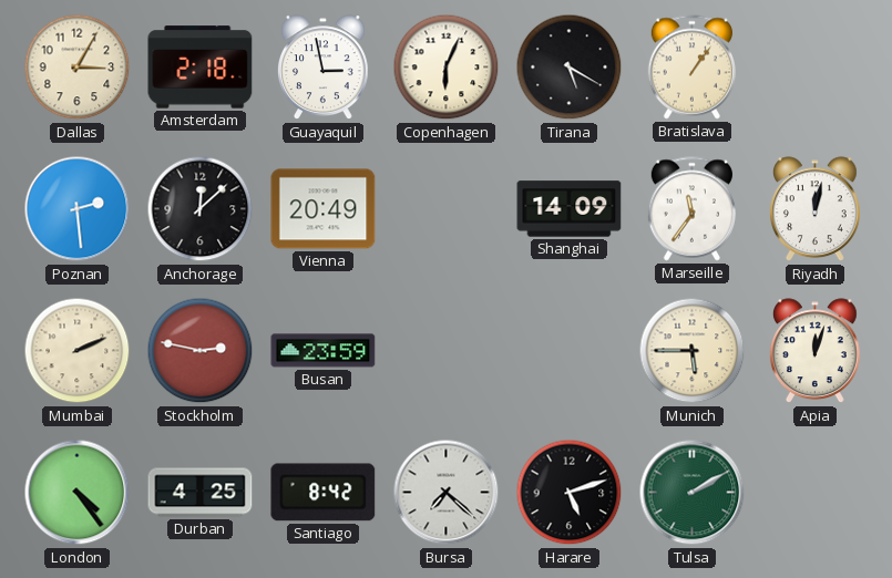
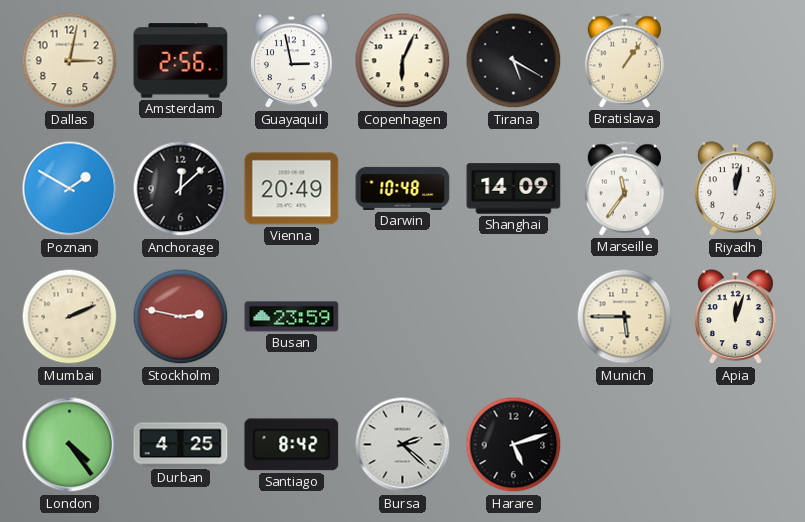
Dallas: 3:05 -> 3:02 (70, 61)
Amsterdam: 2:18 -> 2:56 (181, 61)
Poznan: 2:29 -> 1:50 (70, 189)
Darwin: none -> 10:48 (403, 188)
Bursa: 7:22 -> 2:22 (403, 445)
Tulsa: 2:10 -> none (693, 493)
